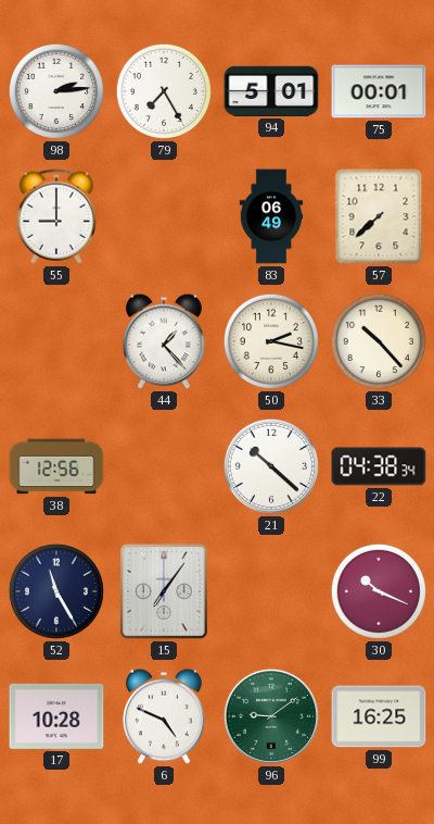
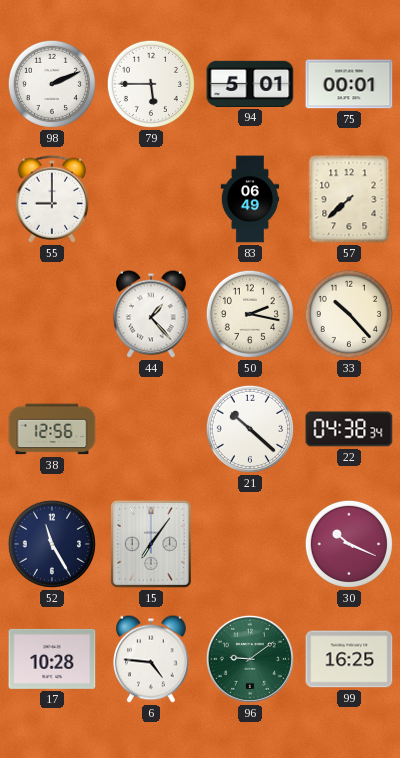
98: 2:14 -> 2:11 (52, 84)
79: 7:25 -> 5:45 (151, 84)
6: 4:49 -> 4:46 (151, 659)
